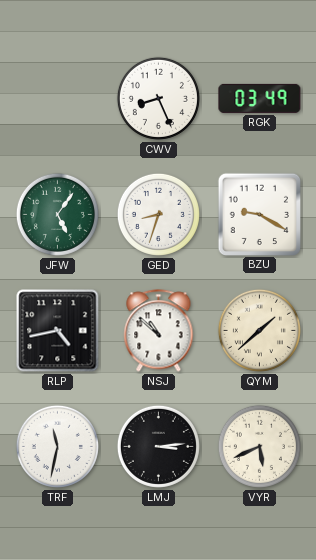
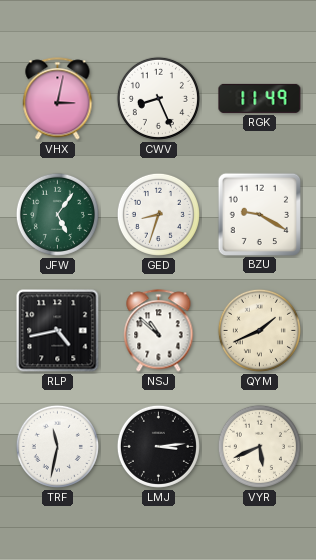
VHX: none -> 3:02 (58, 99)
RGK: 03:49 -> 11:49 (260, 98)
QYM: 1:38 -> 1:41 (259, 330)
